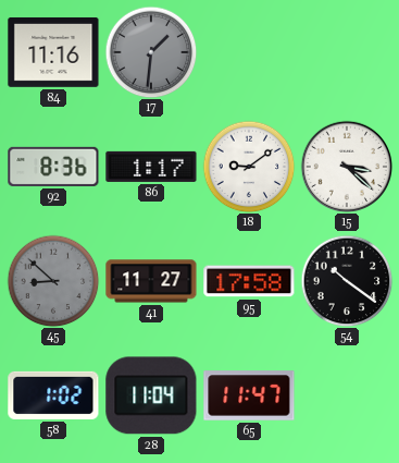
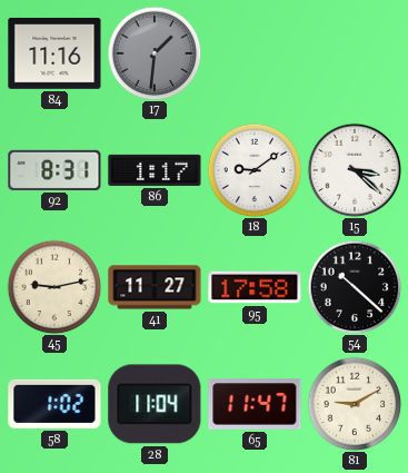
92: 8:36 -> 8:31 (54, 170)
45: 8:52 -> 9:13 (54, 287)
45 dial: grey -> cream (54, 287)
54: 10:21 -> 10:22 (355, 287)
81: none -> 9:10 (355, 404)
